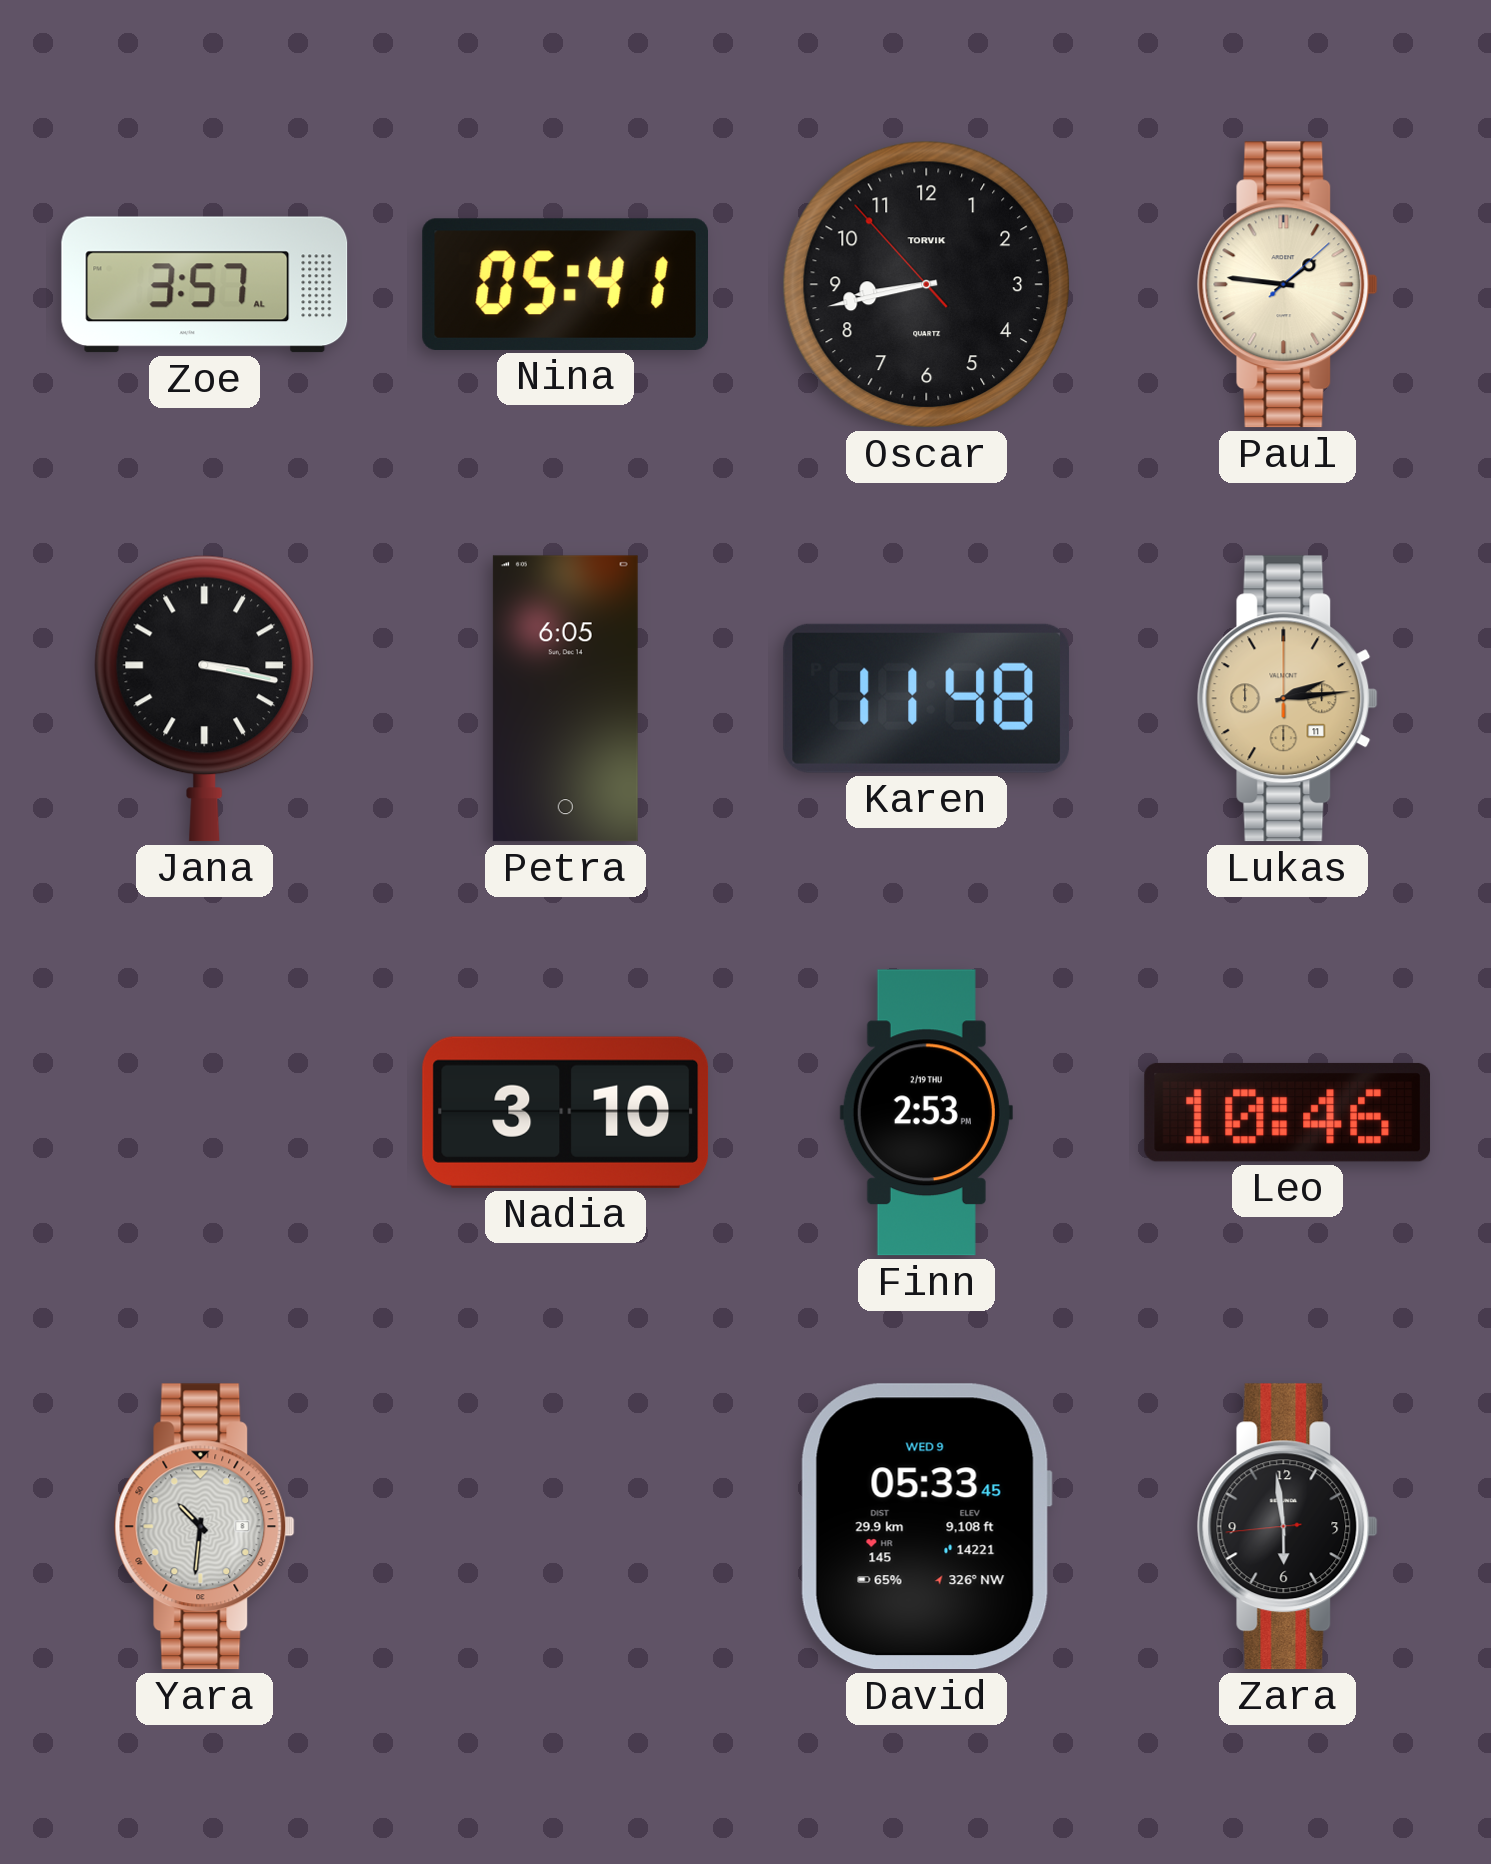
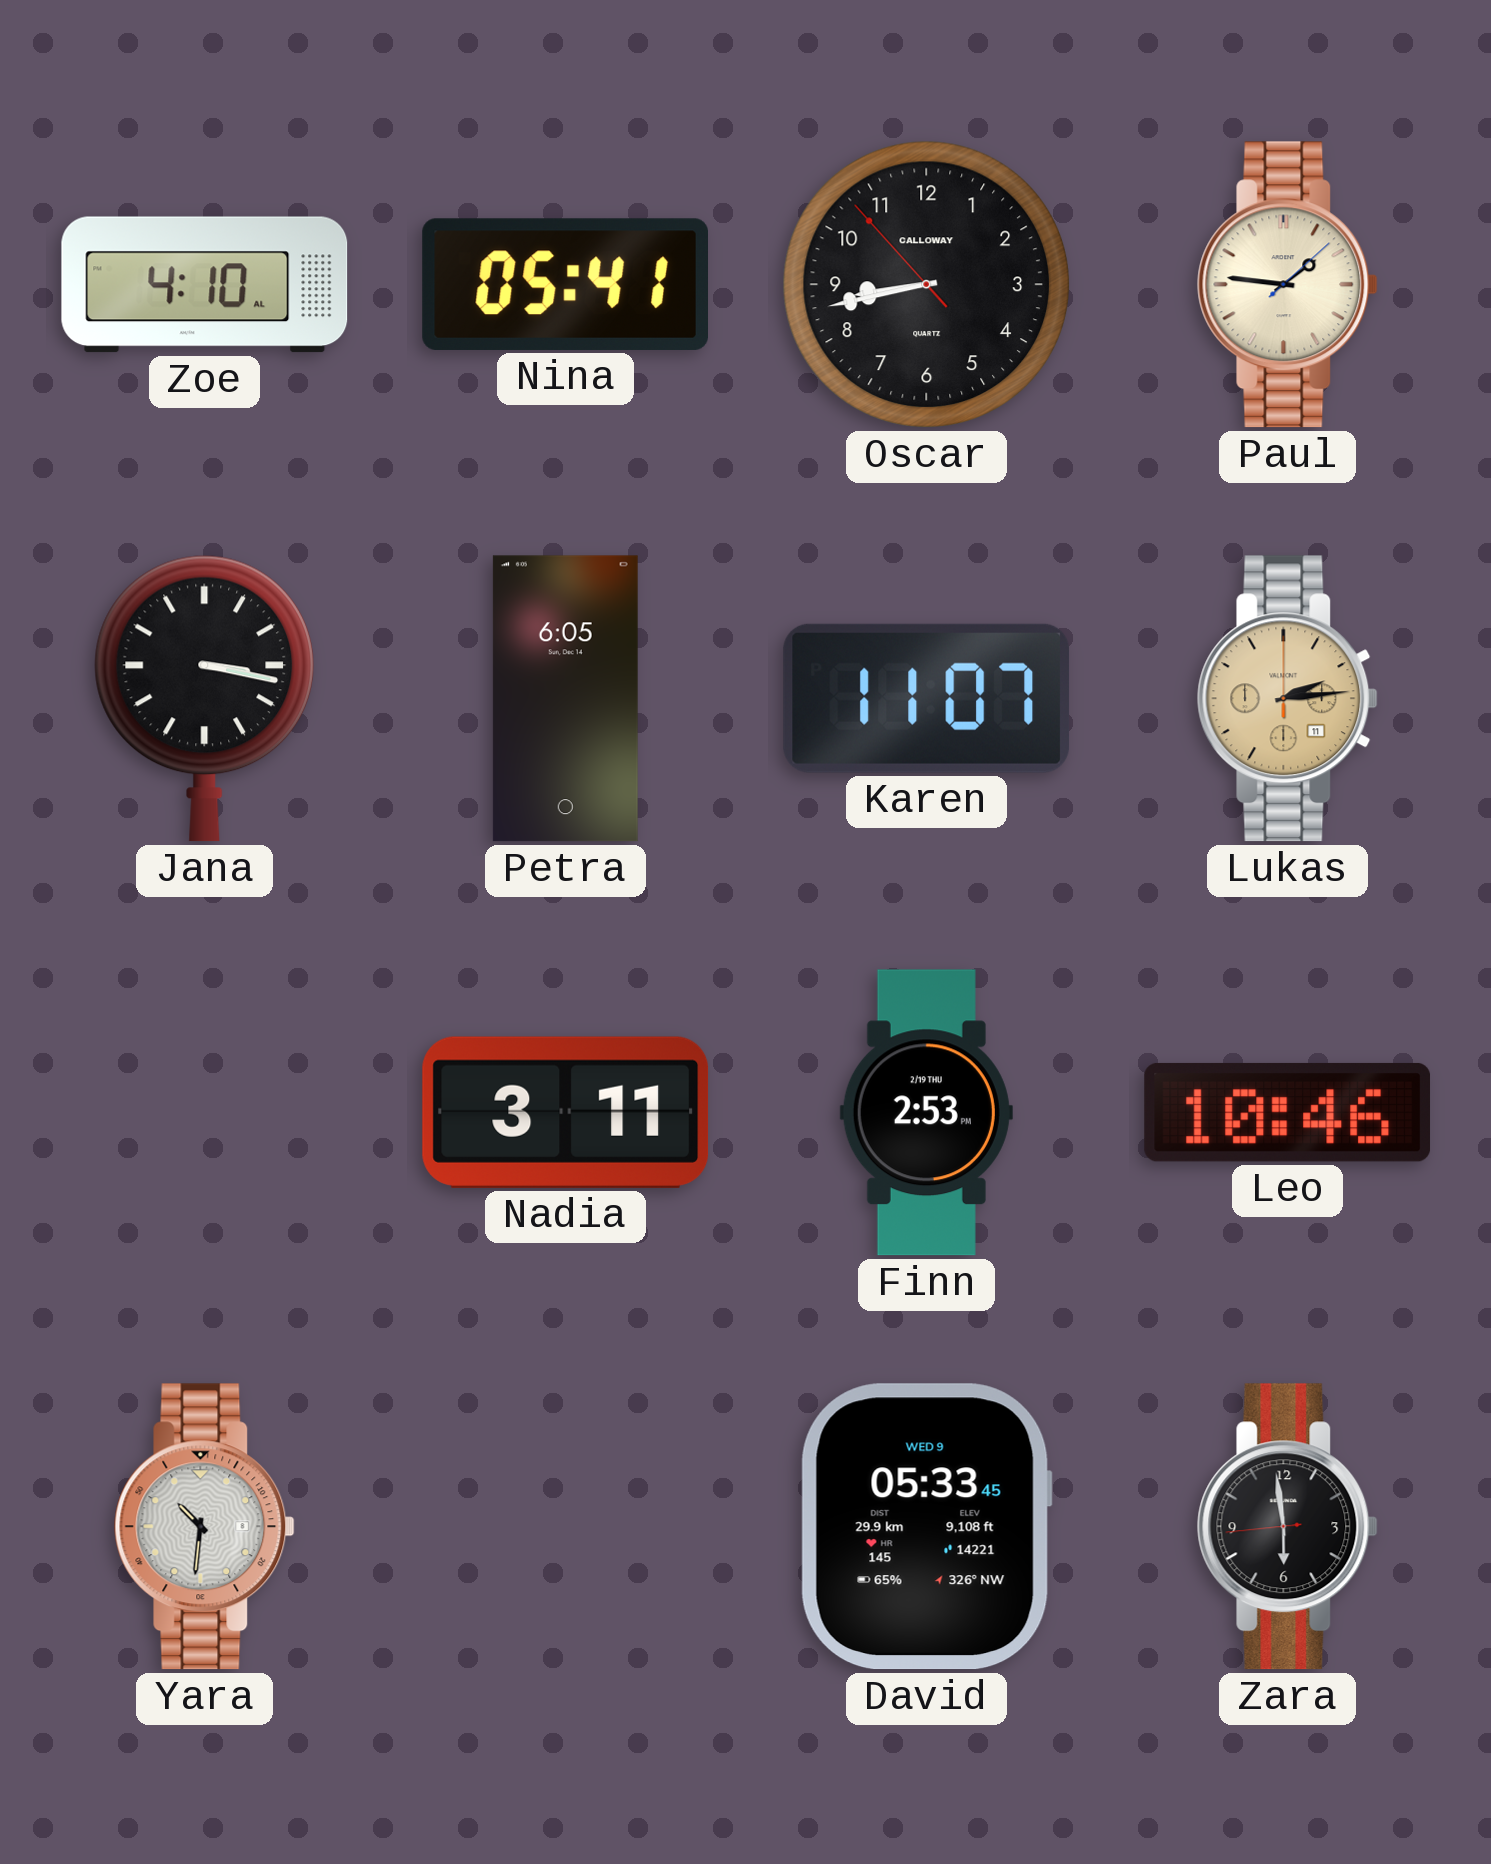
Zoe: 3:57 -> 4:10 (205, 285)
Oscar brand: TORVIK -> CALLOWAY (926, 284)
Karen: 11:48 -> 11:07 (927, 698)
Nadia: 3:10 -> 3:11 (566, 1112)
